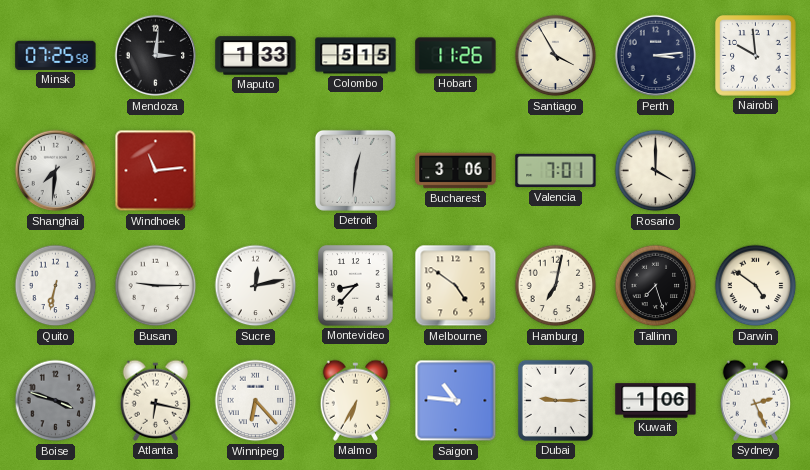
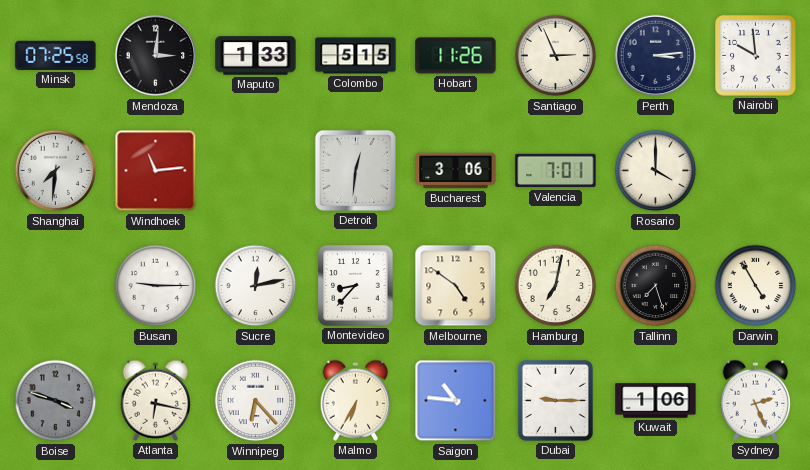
Santiago: 3:55 -> 2:56 (556, 56)
Quito: 6:32 -> none (56, 286)
Darwin: 4:51 -> 4:55 (756, 286)
